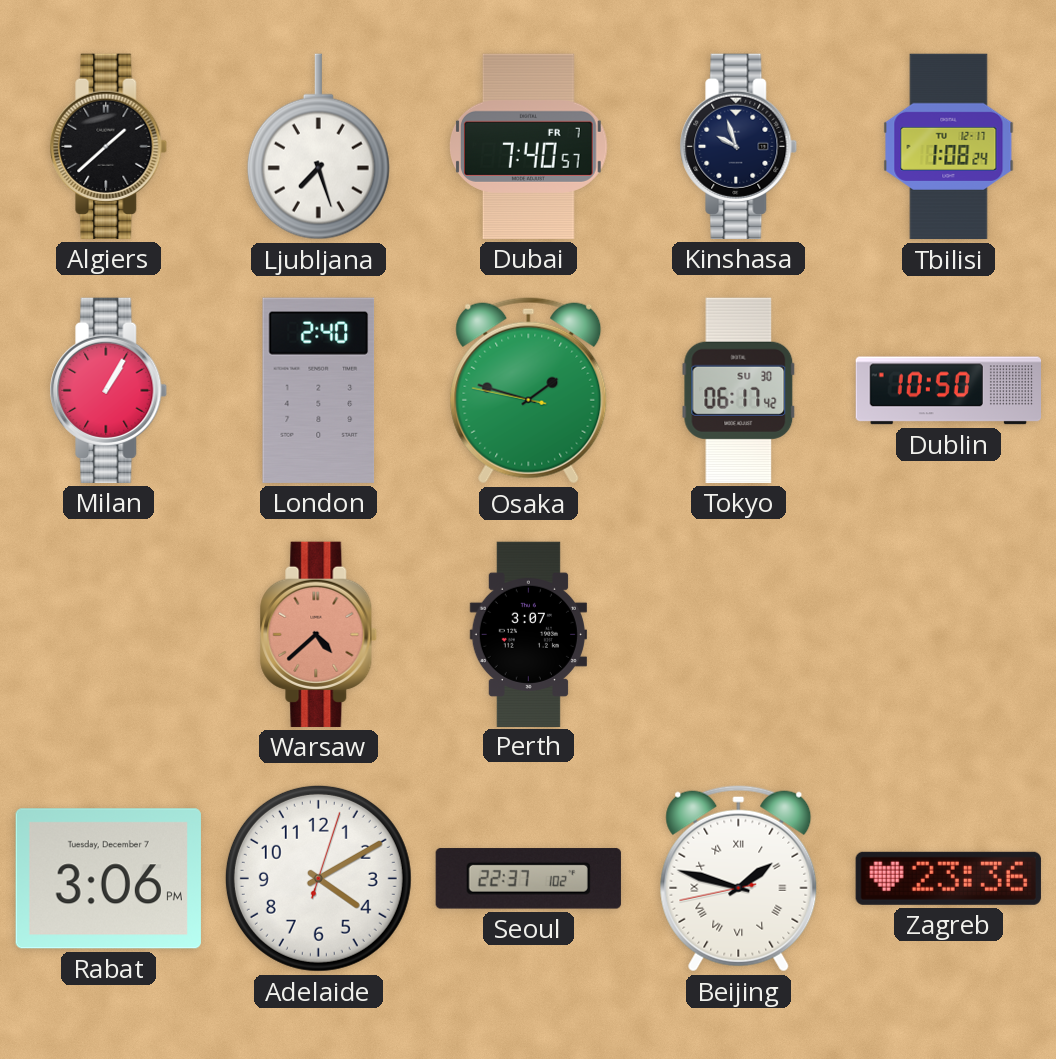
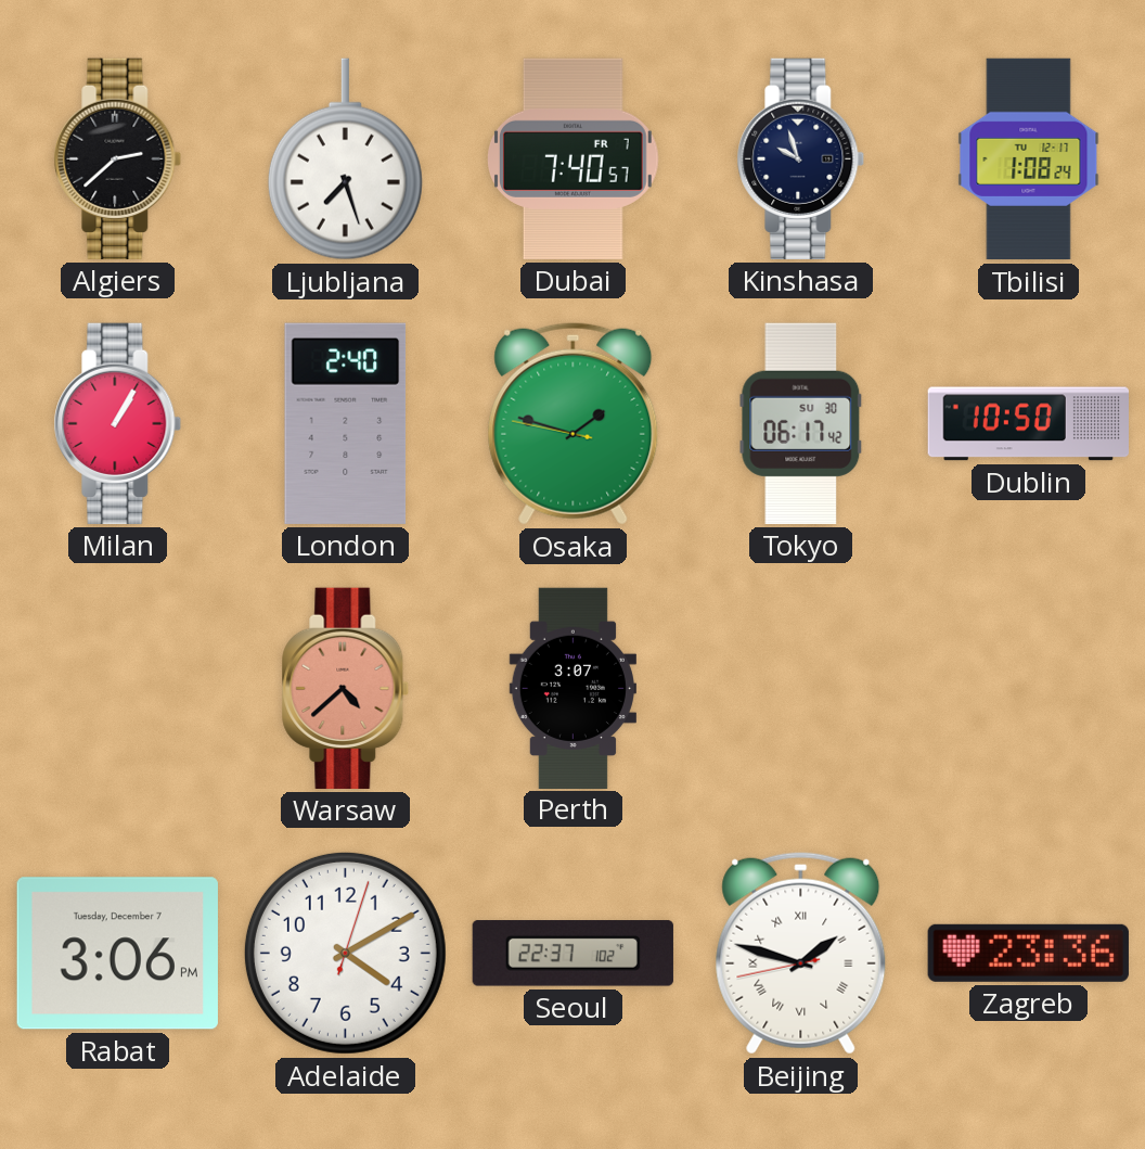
Algiers: 1:38 -> 2:38 (118, 158)
